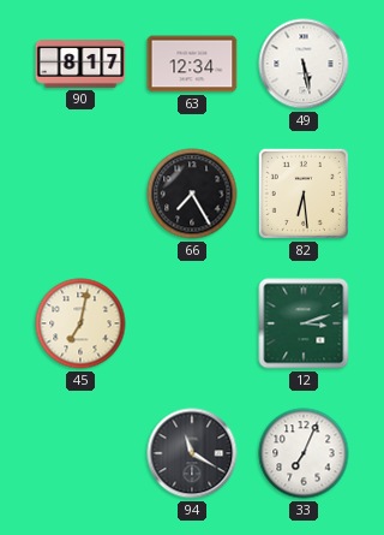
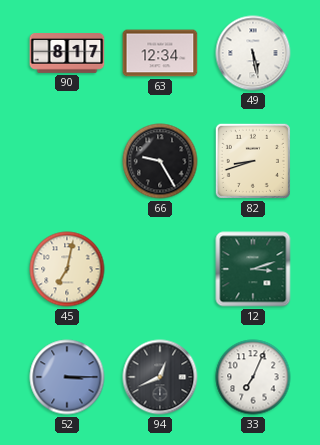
66: 7:25 -> 9:25 (160, 161)
82: 6:29 -> 8:42 (253, 161)
52: none -> 3:15 (67, 377)
94: 11:20 -> 12:41 (160, 377)
